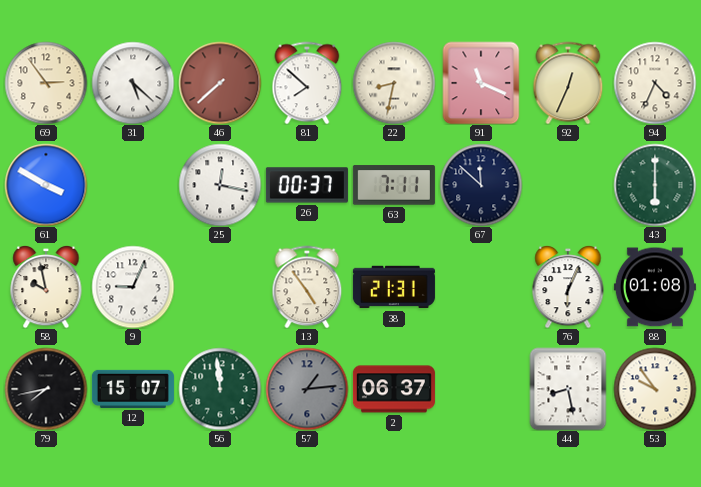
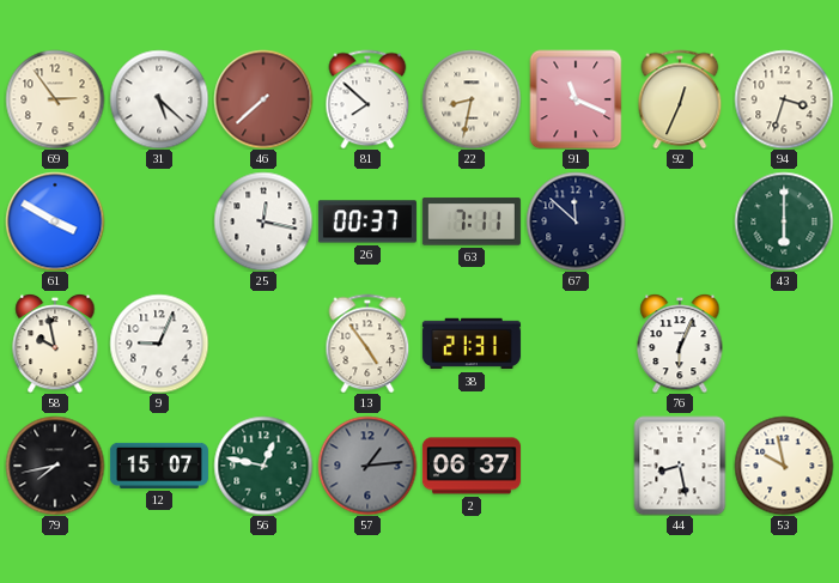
94: 4:34 -> 3:33 (784, 99)
88: 01:08 -> none (655, 287)
56: 11:59 -> 12:47 (263, 466)
53: 9:54 -> 9:58 (784, 466)
